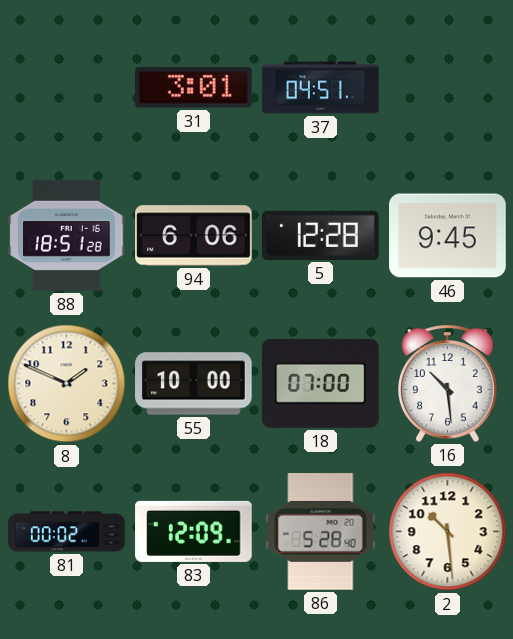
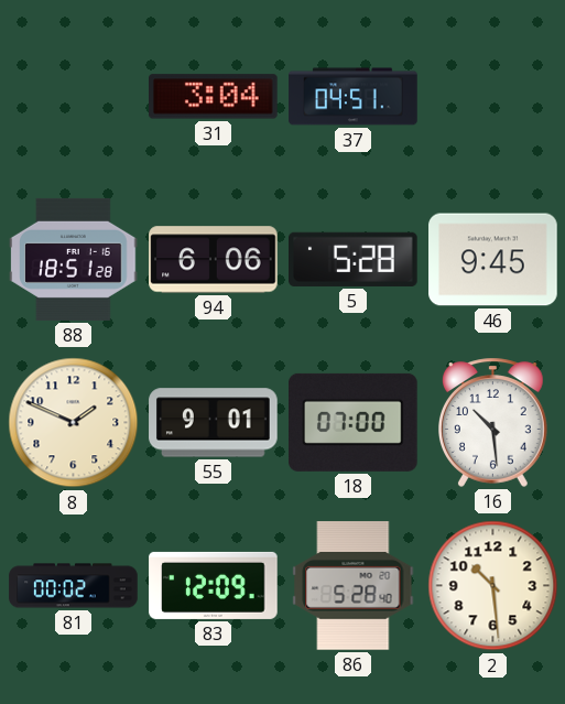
31: 3:01 -> 3:04 (214, 97)
5: 12:28 -> 5:28 (354, 259)
55: 10:00 -> 9:01 (214, 423)
